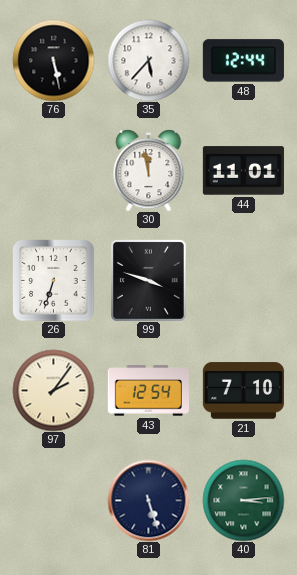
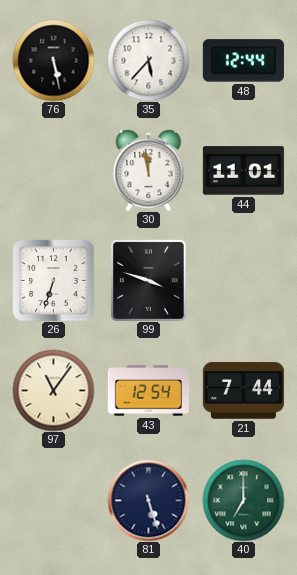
97: 2:06 -> 11:06 (53, 390)
21: 7:10 -> 7:44 (243, 391)
40: 3:14 -> 7:00 (243, 500)
